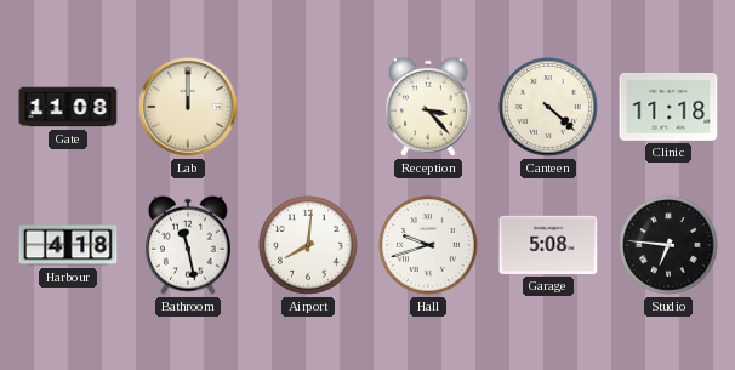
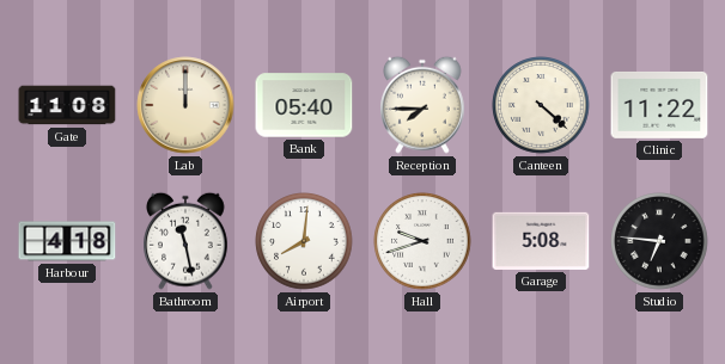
Bank: none -> 05:40 (304, 105)
Reception: 3:23 -> 7:45 (424, 105)
Clinic: 11:18 -> 11:22 (659, 105)
